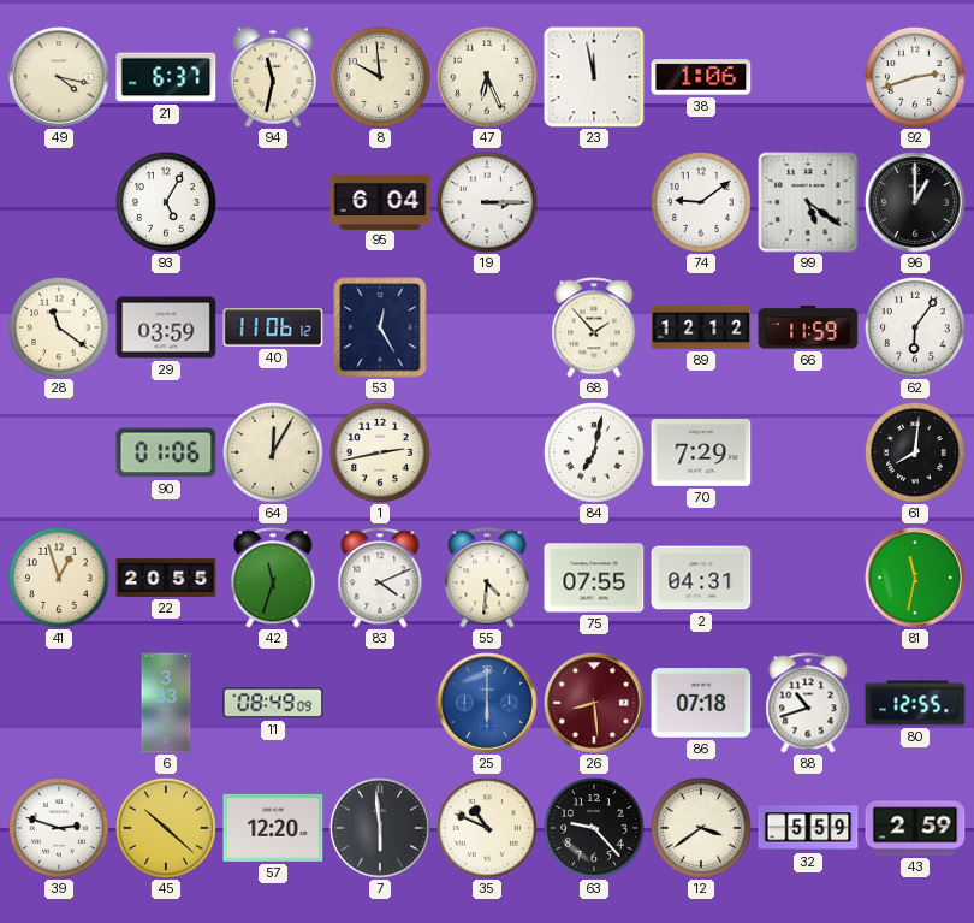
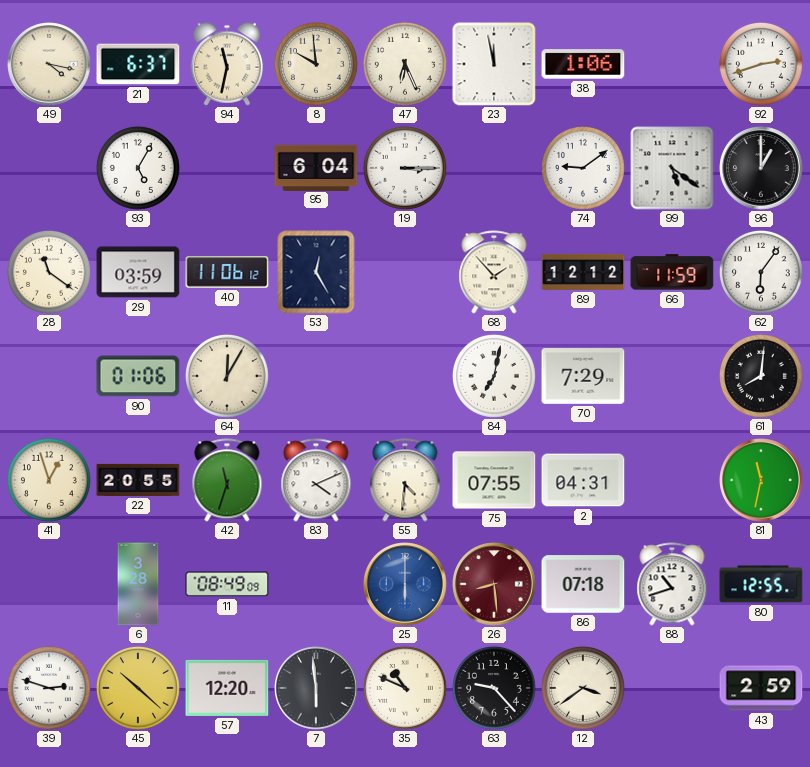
1: 2:43 -> none (380, 452)
6: 3:33 -> 3:28 (138, 584)
32: 5:59 -> none (808, 828)
